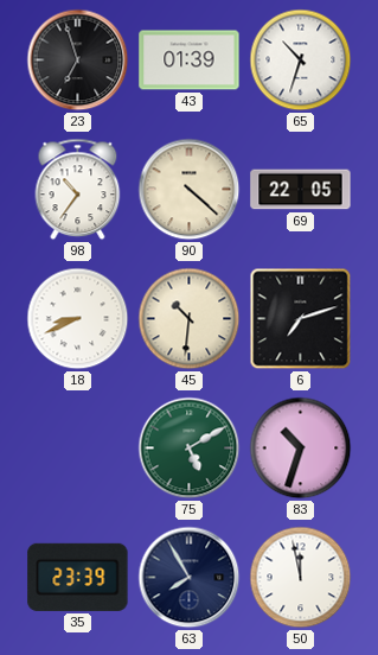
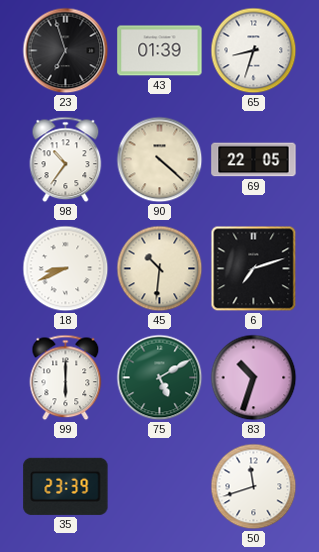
65: 10:33 -> 8:33 (254, 51)
99: none -> 6:00 (66, 378)
63: 7:55 -> none (190, 578)
50: 11:58 -> 11:42 (254, 487)
